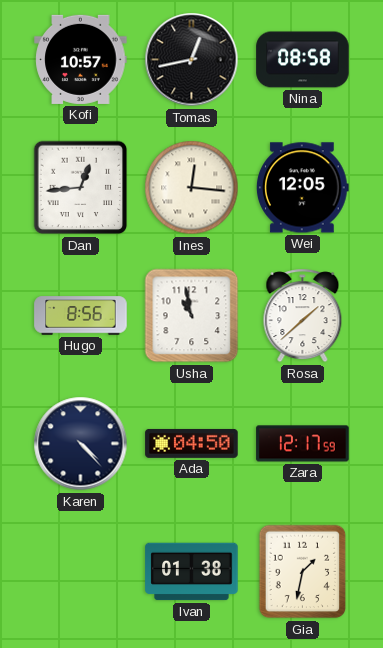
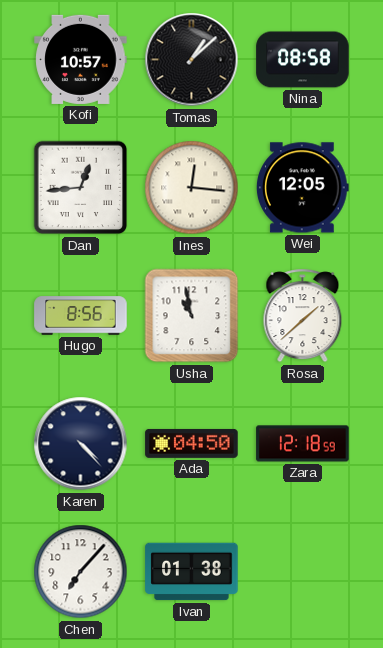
Tomas: 12:43 -> 1:08 (192, 60)
Zara: 12:17 -> 12:18 (303, 444)
Chen: none -> 7:07 (81, 572)
Gia: 1:32 -> none (303, 572)
